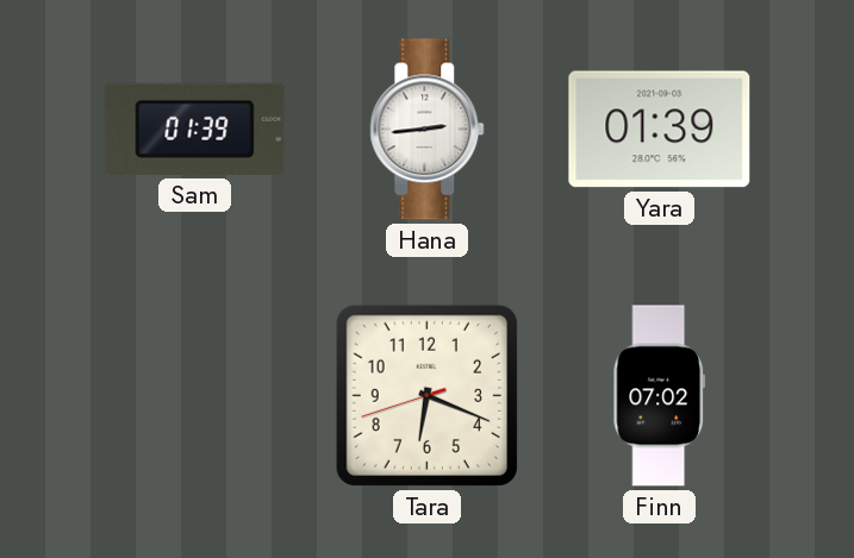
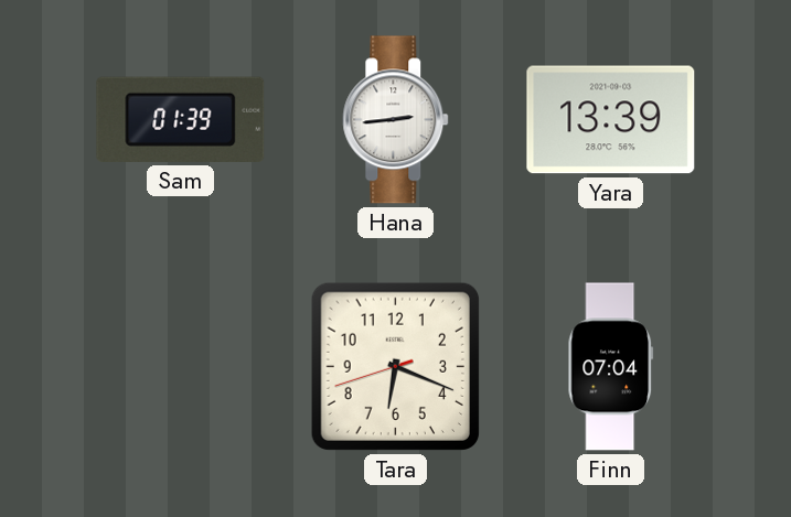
Yara: 01:39 -> 13:39 (611, 120)
Finn: 07:02 -> 07:04 (611, 367)
